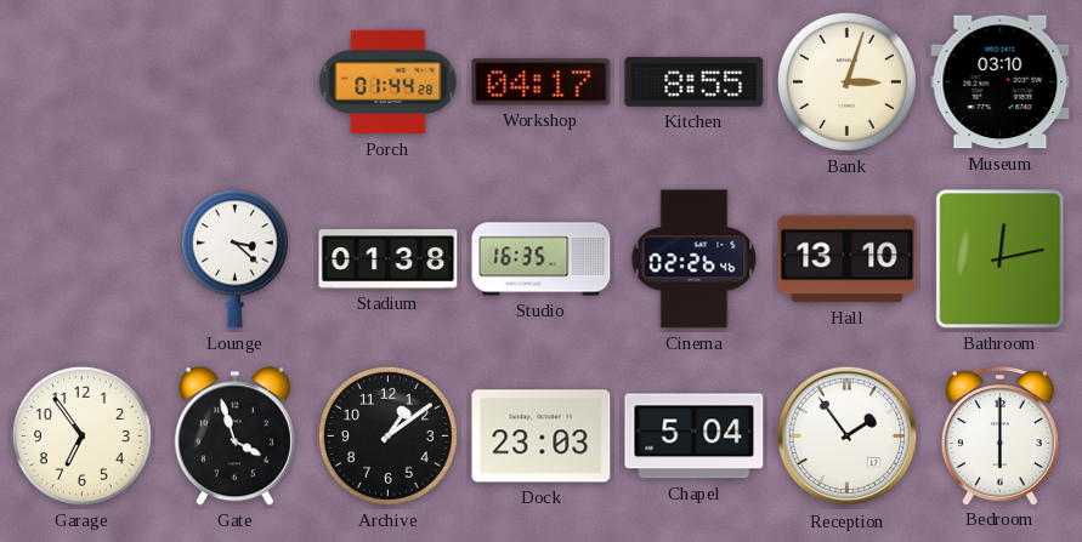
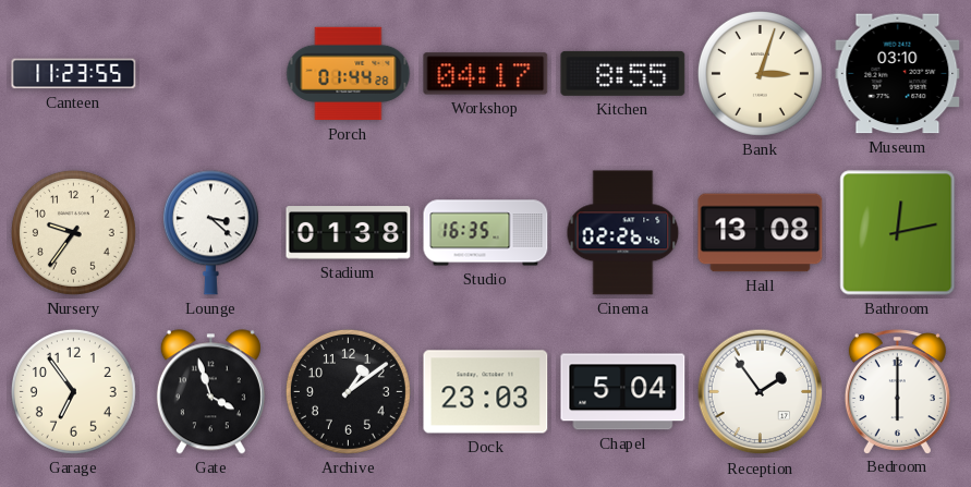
Canteen: none -> 11:23 (74, 74)
Nursery: none -> 9:36 (73, 232)
Hall: 13:10 -> 13:08 (761, 233)
